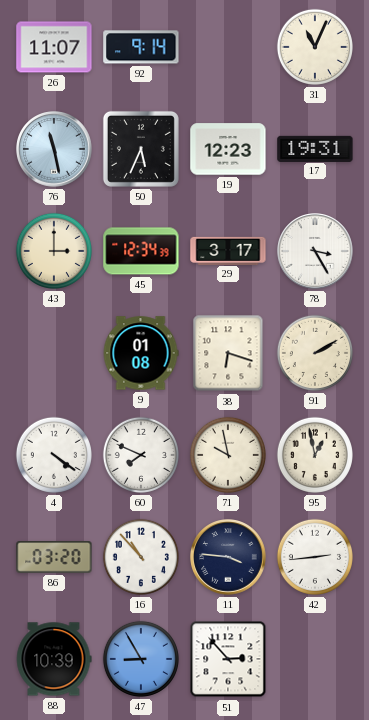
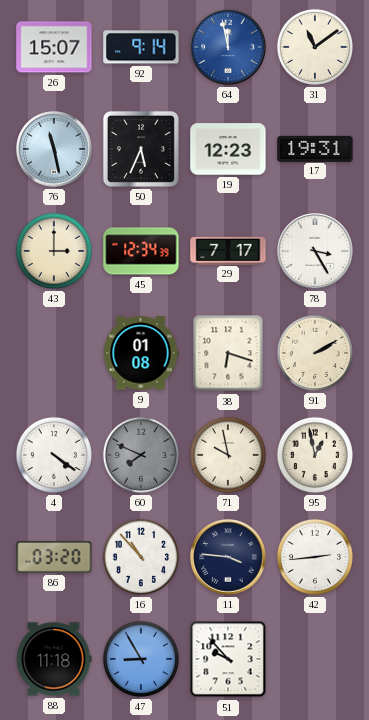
26: 11:07 -> 15:07 (54, 47)
64: none -> 11:58 (228, 47)
31: 11:04 -> 11:09 (315, 47)
29: 3:17 -> 7:17 (228, 250)
60 dial: white -> grey (141, 455)
88: 10:39 -> 11:18 (54, 659)
51: 2:53 -> 9:53 (228, 659)
